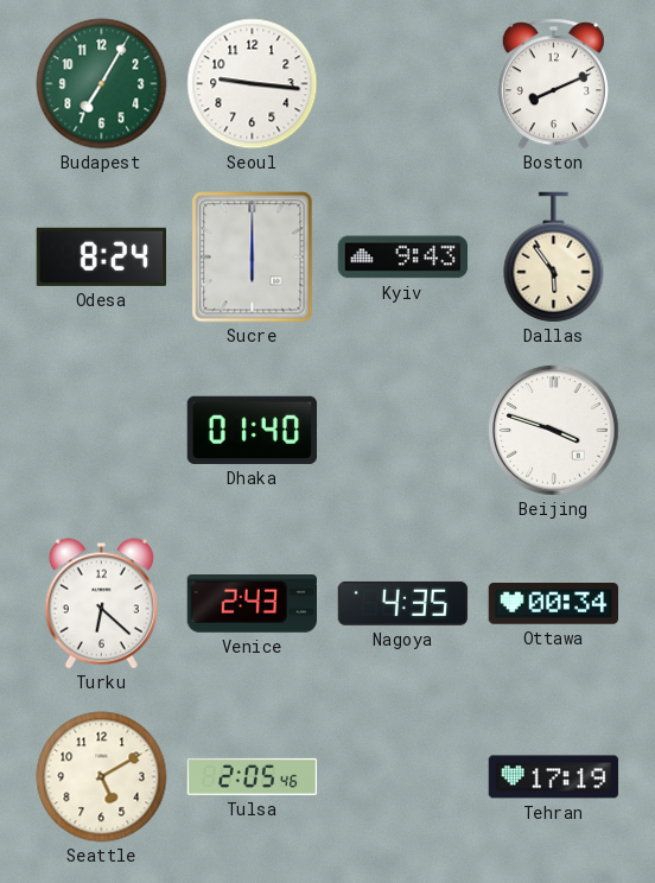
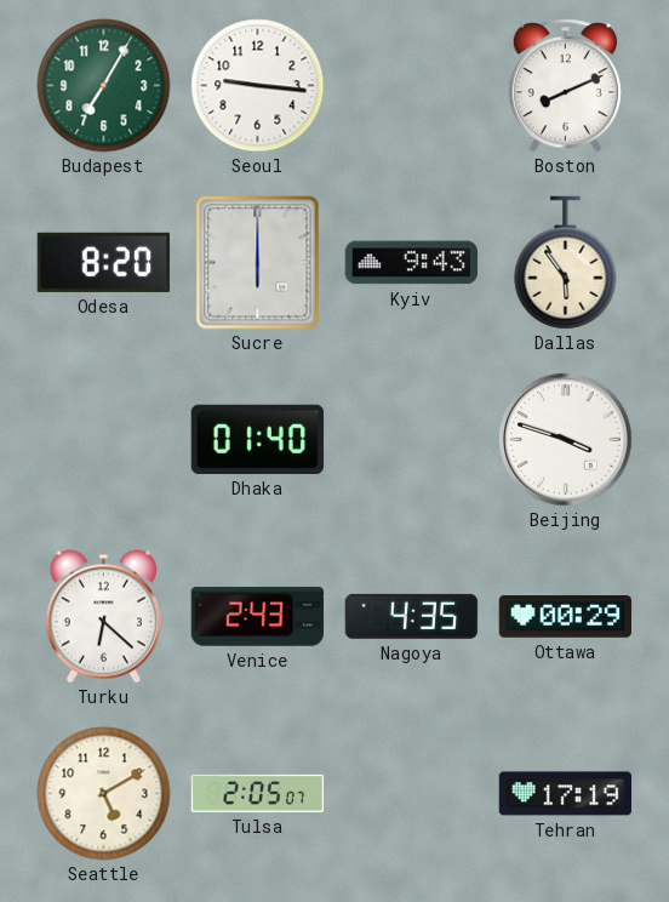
Odesa: 8:24 -> 8:20 (103, 262)
Ottawa: 00:34 -> 00:29 (566, 617)
Tulsa: 2:05:46 -> 2:05:07 (258, 793)
